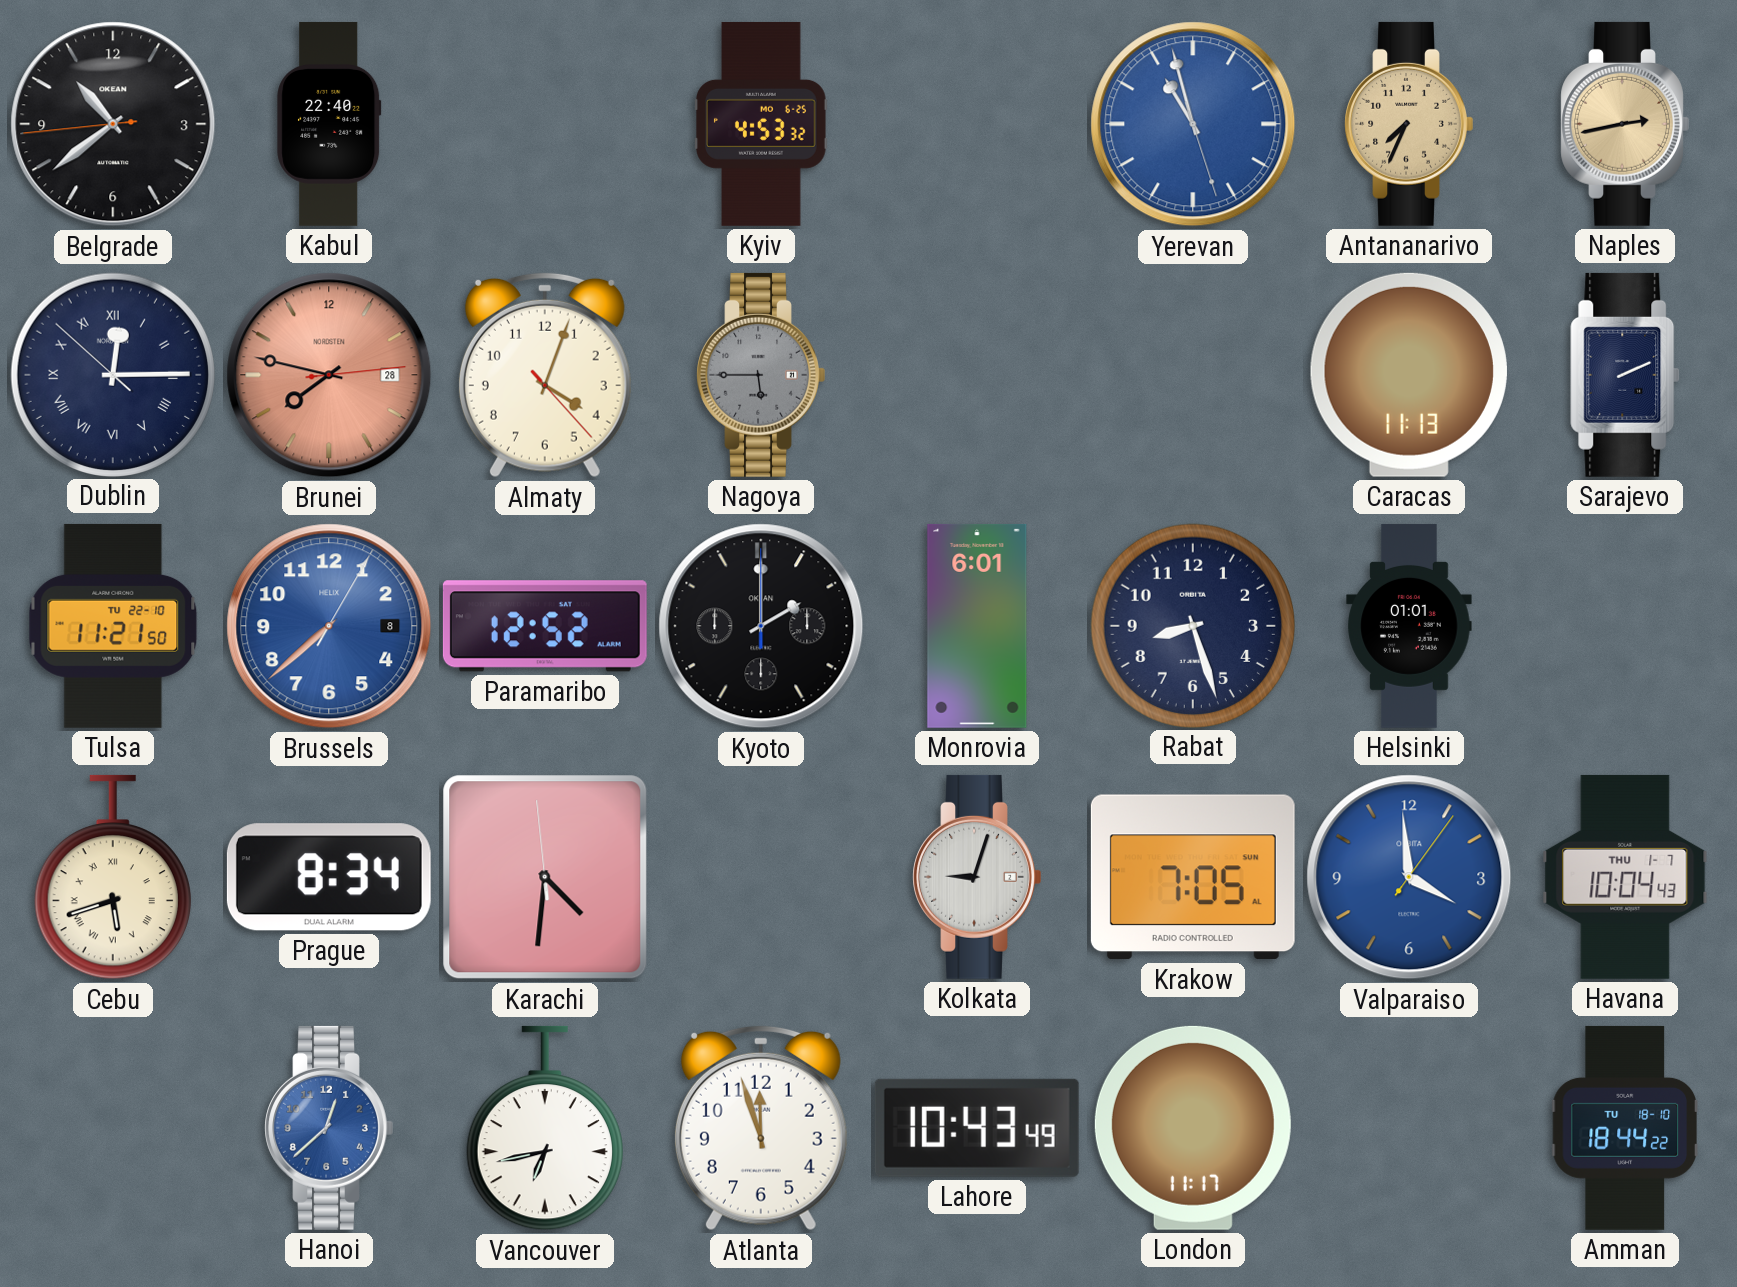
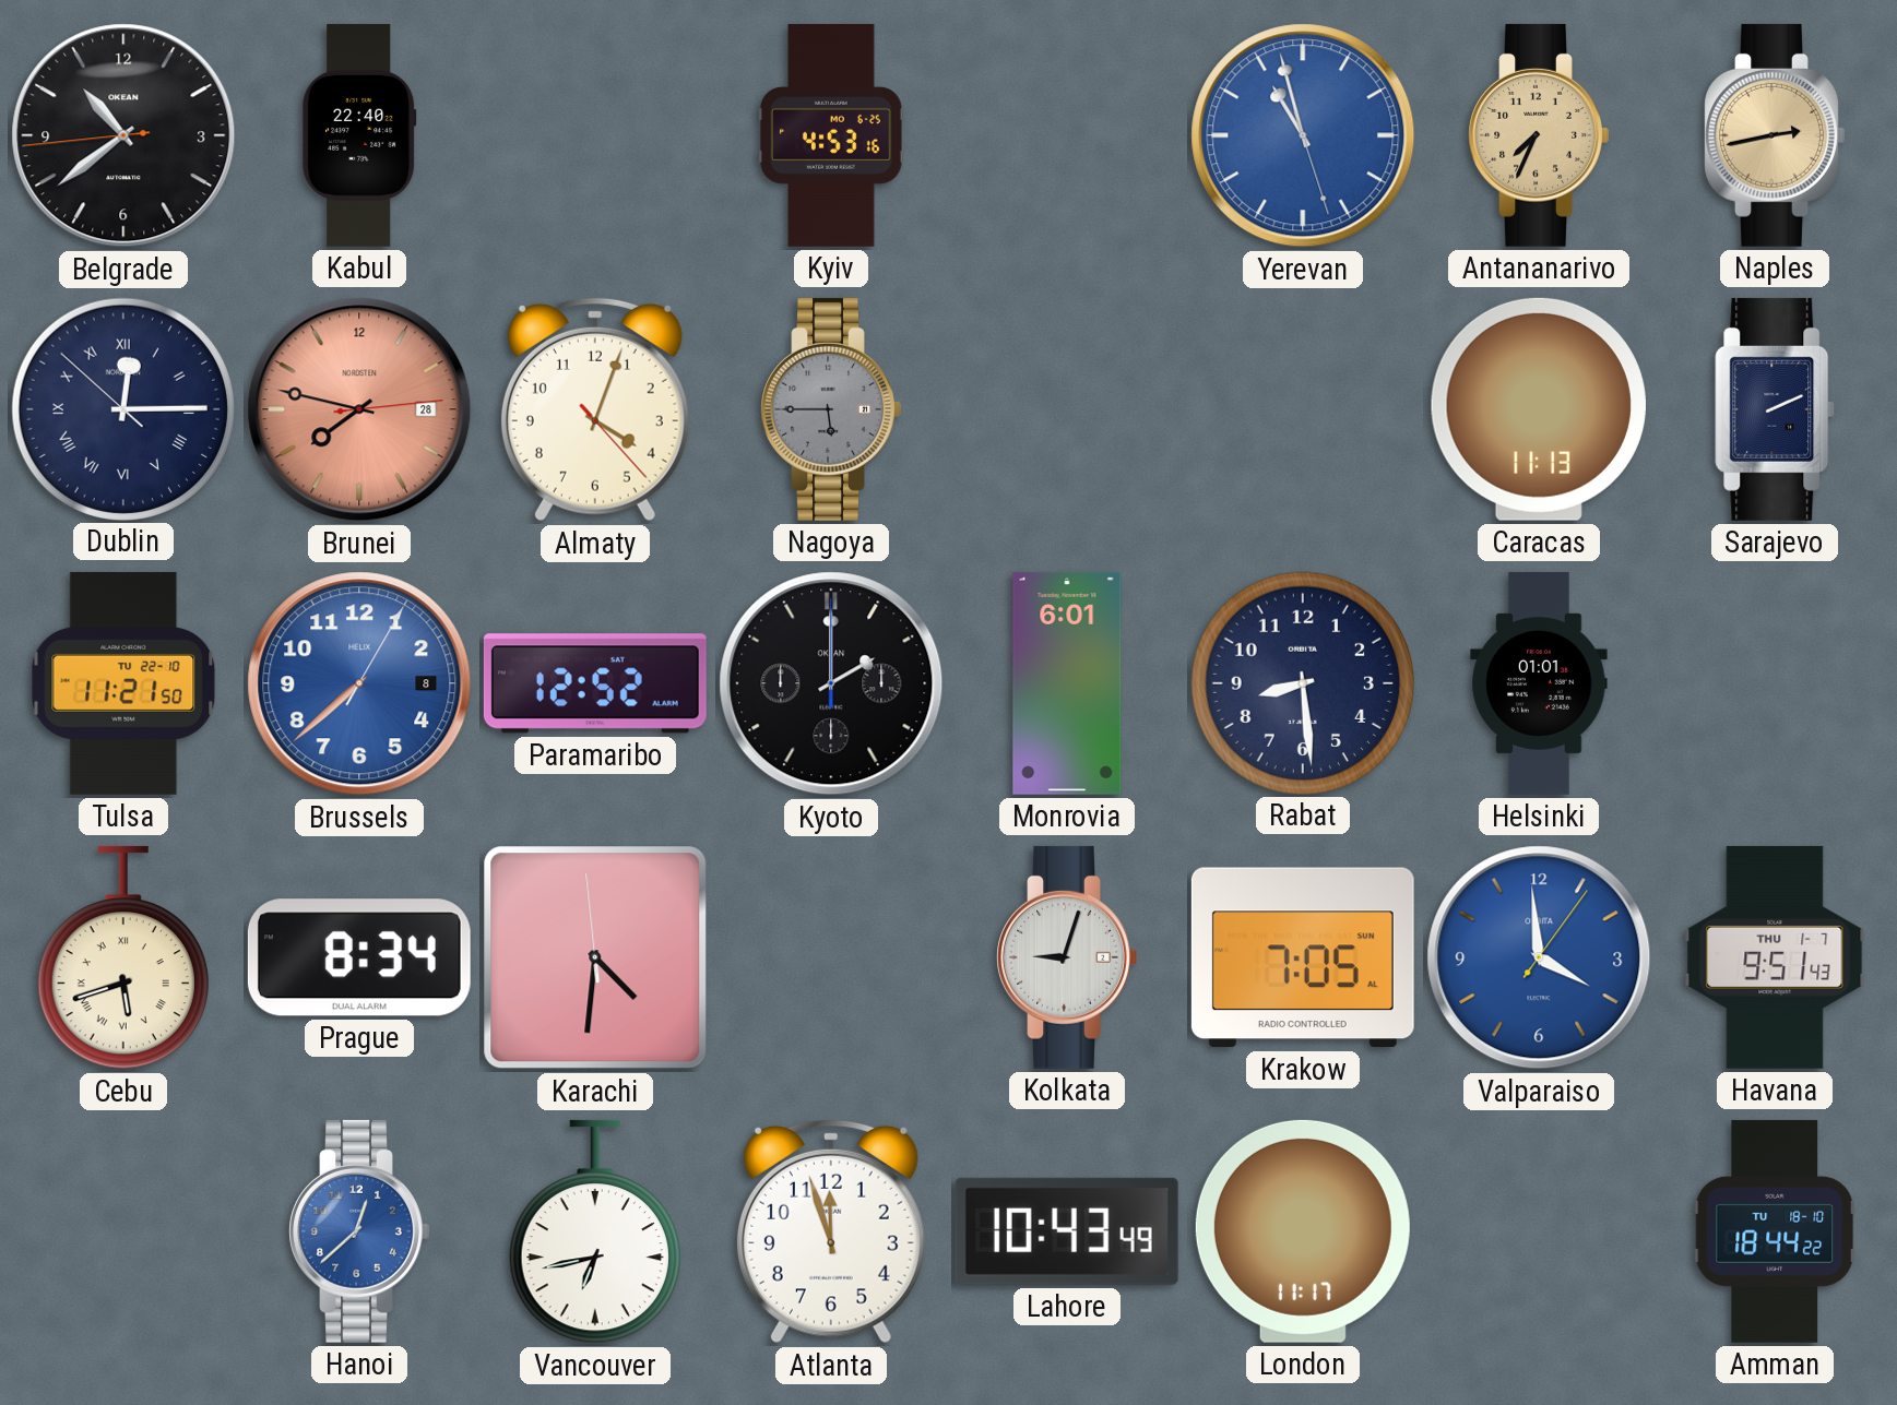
Kyiv: 4:53:32 -> 4:53:16 (831, 135)
Rabat: 8:27 -> 8:29 (1302, 682)
Havana: 10:04 -> 9:51 (1775, 957)
